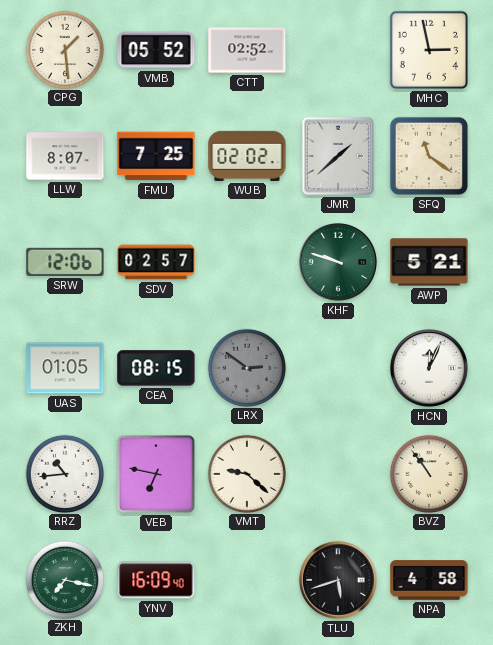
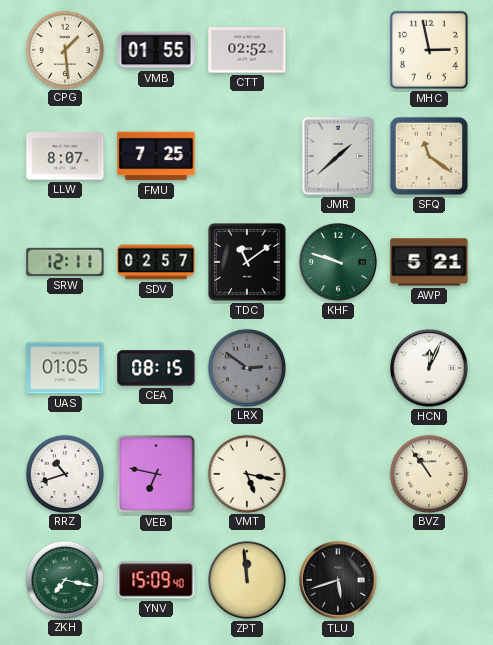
VMB: 05:52 -> 01:55 (156, 50)
WUB: 02:02 -> none (247, 156)
SRW: 12:06 -> 12:11 (65, 262)
TDC: none -> 11:09 (247, 262)
RRZ: 10:44 -> 10:42 (64, 473)
VMT: 9:22 -> 5:17 (246, 473)
YNV: 16:09 -> 15:09 (156, 580)
ZPT: none -> 11:59 (247, 580)
NPA: 4:58 -> none (429, 580)
